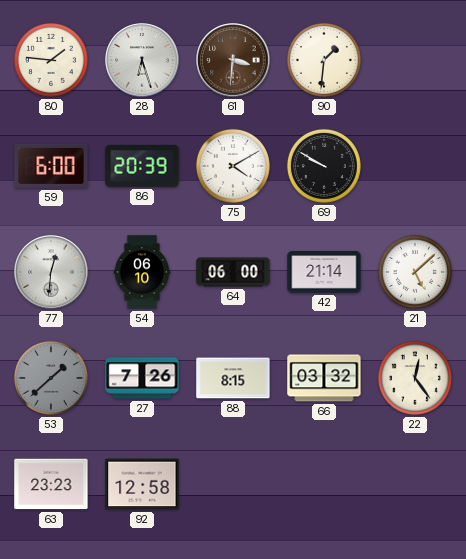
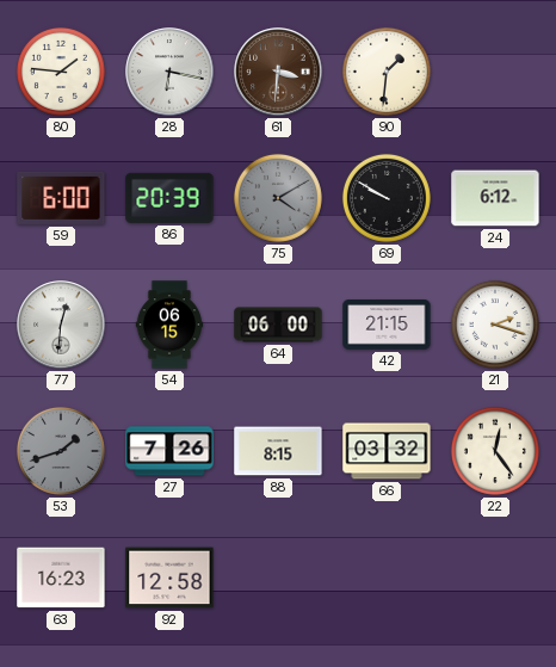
28: 6:27 -> 6:17 (169, 72)
75 dial: white -> grey (278, 198)
24: none -> 6:12 (495, 198)
54: 06:10 -> 06:15 (169, 325)
42: 21:14 -> 21:15 (387, 326)
21: 5:08 -> 2:18 (495, 325)
53: 1:38 -> 1:42 (61, 451)
63: 23:23 -> 16:23 (61, 578)
